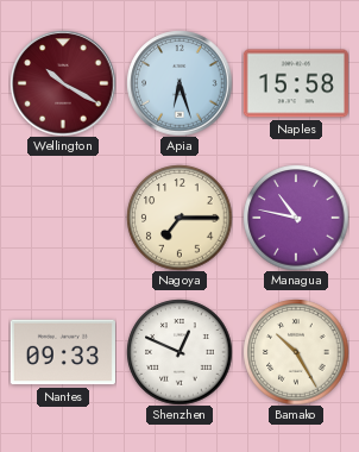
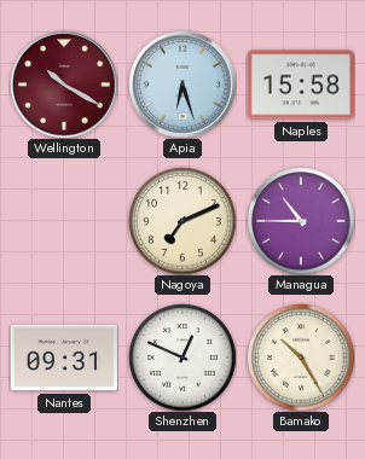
Nagoya: 7:15 -> 7:11 (182, 221)
Managua: 10:47 -> 10:45 (301, 221)
Nantes: 09:33 -> 09:31 (64, 358)
